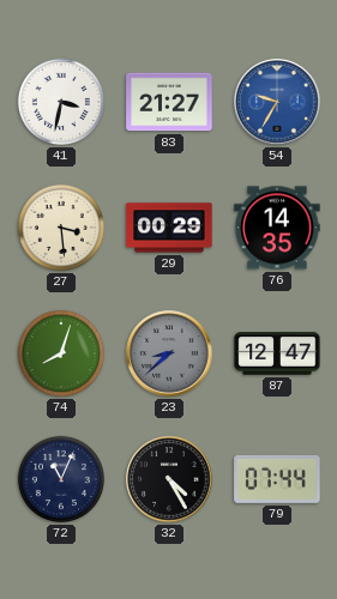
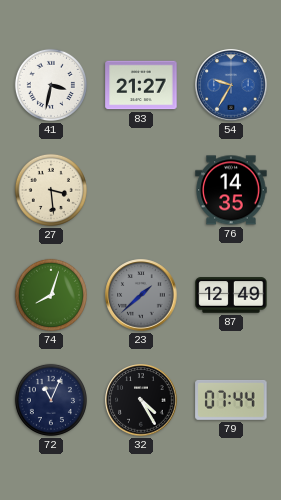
29: 00:29 -> none (169, 228)
23: 8:38 -> 1:38 (141, 295)
87: 12:47 -> 12:49 (231, 295)
